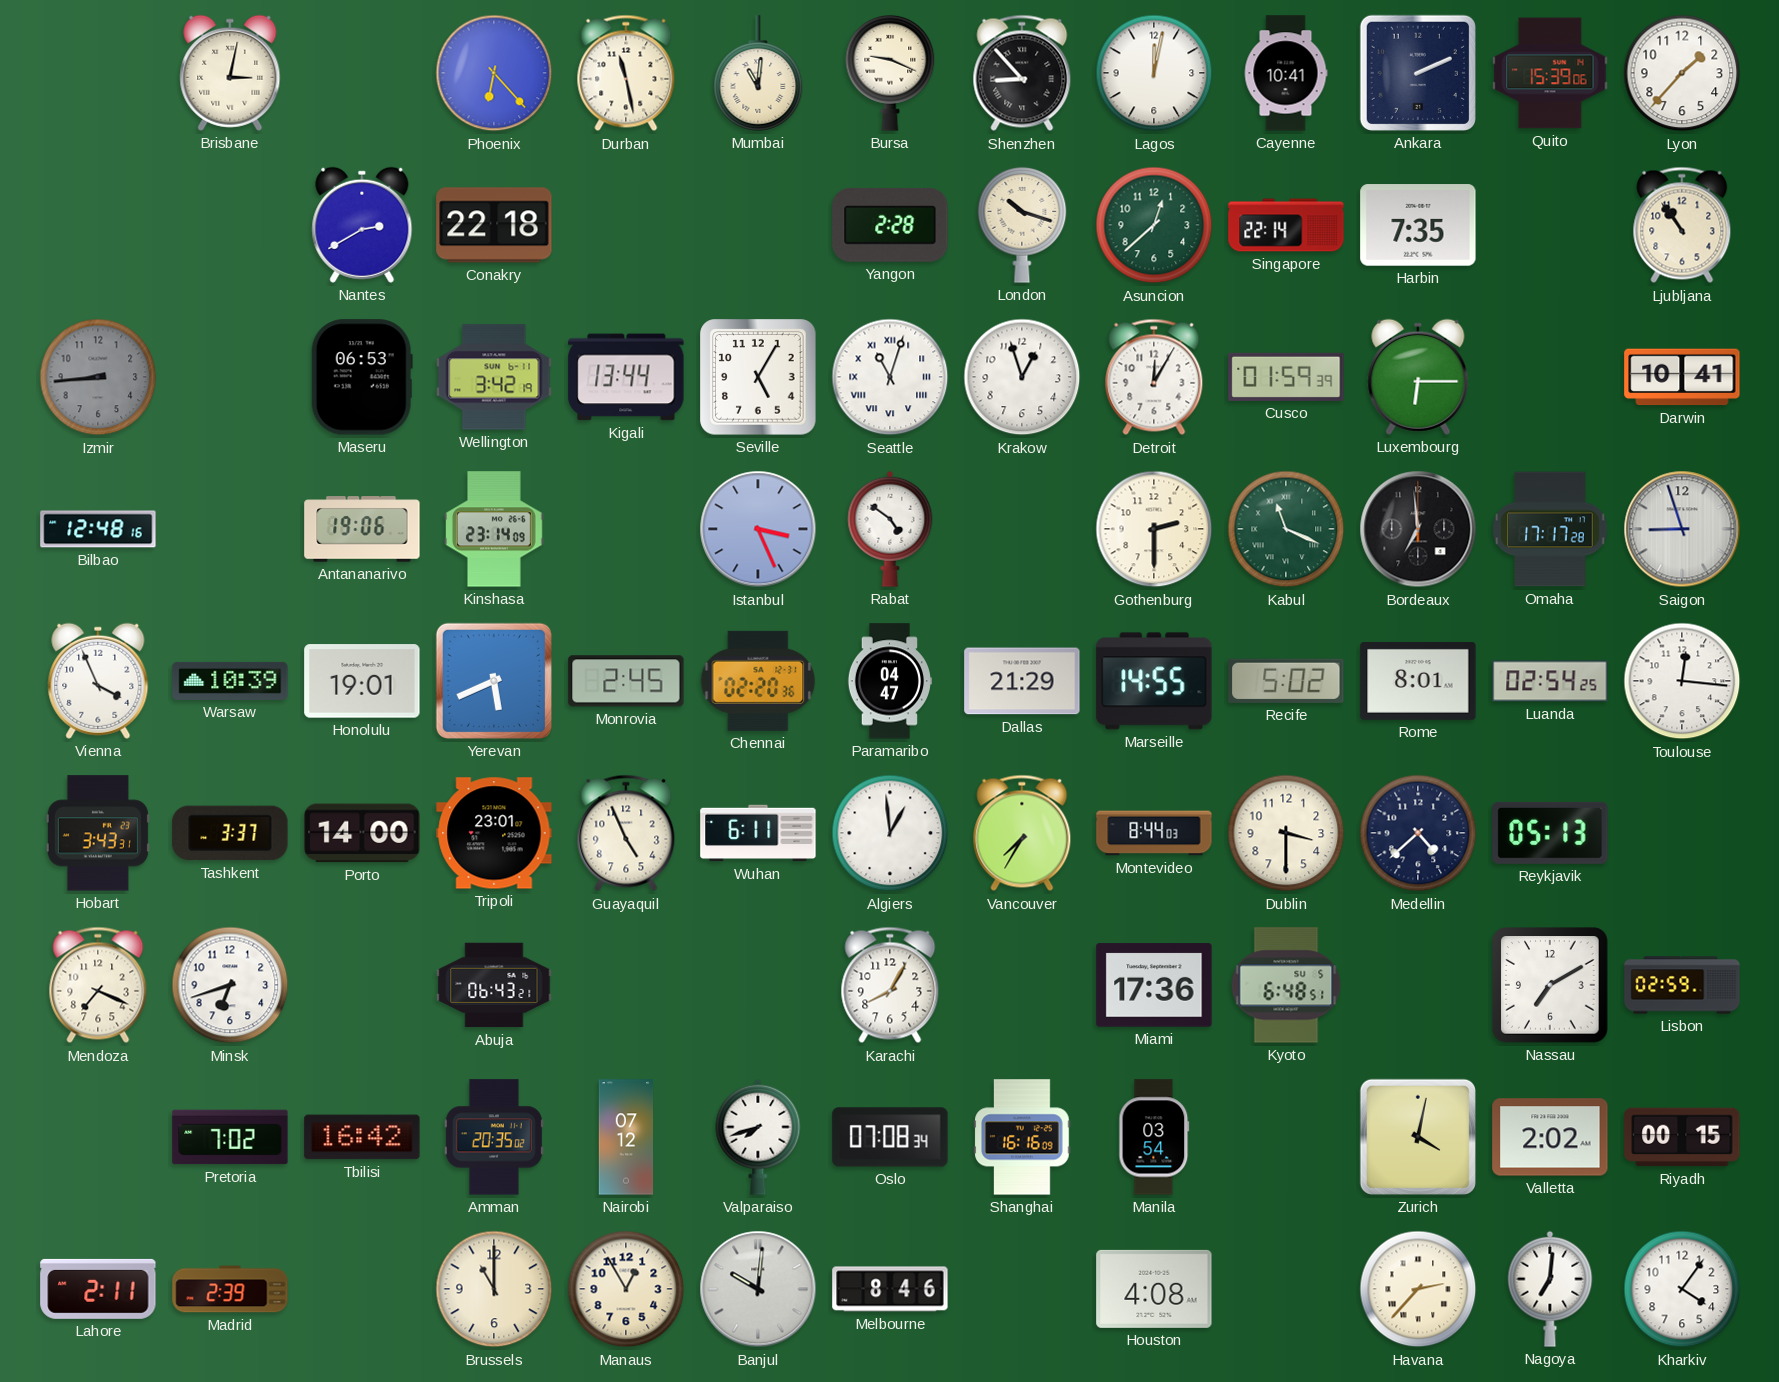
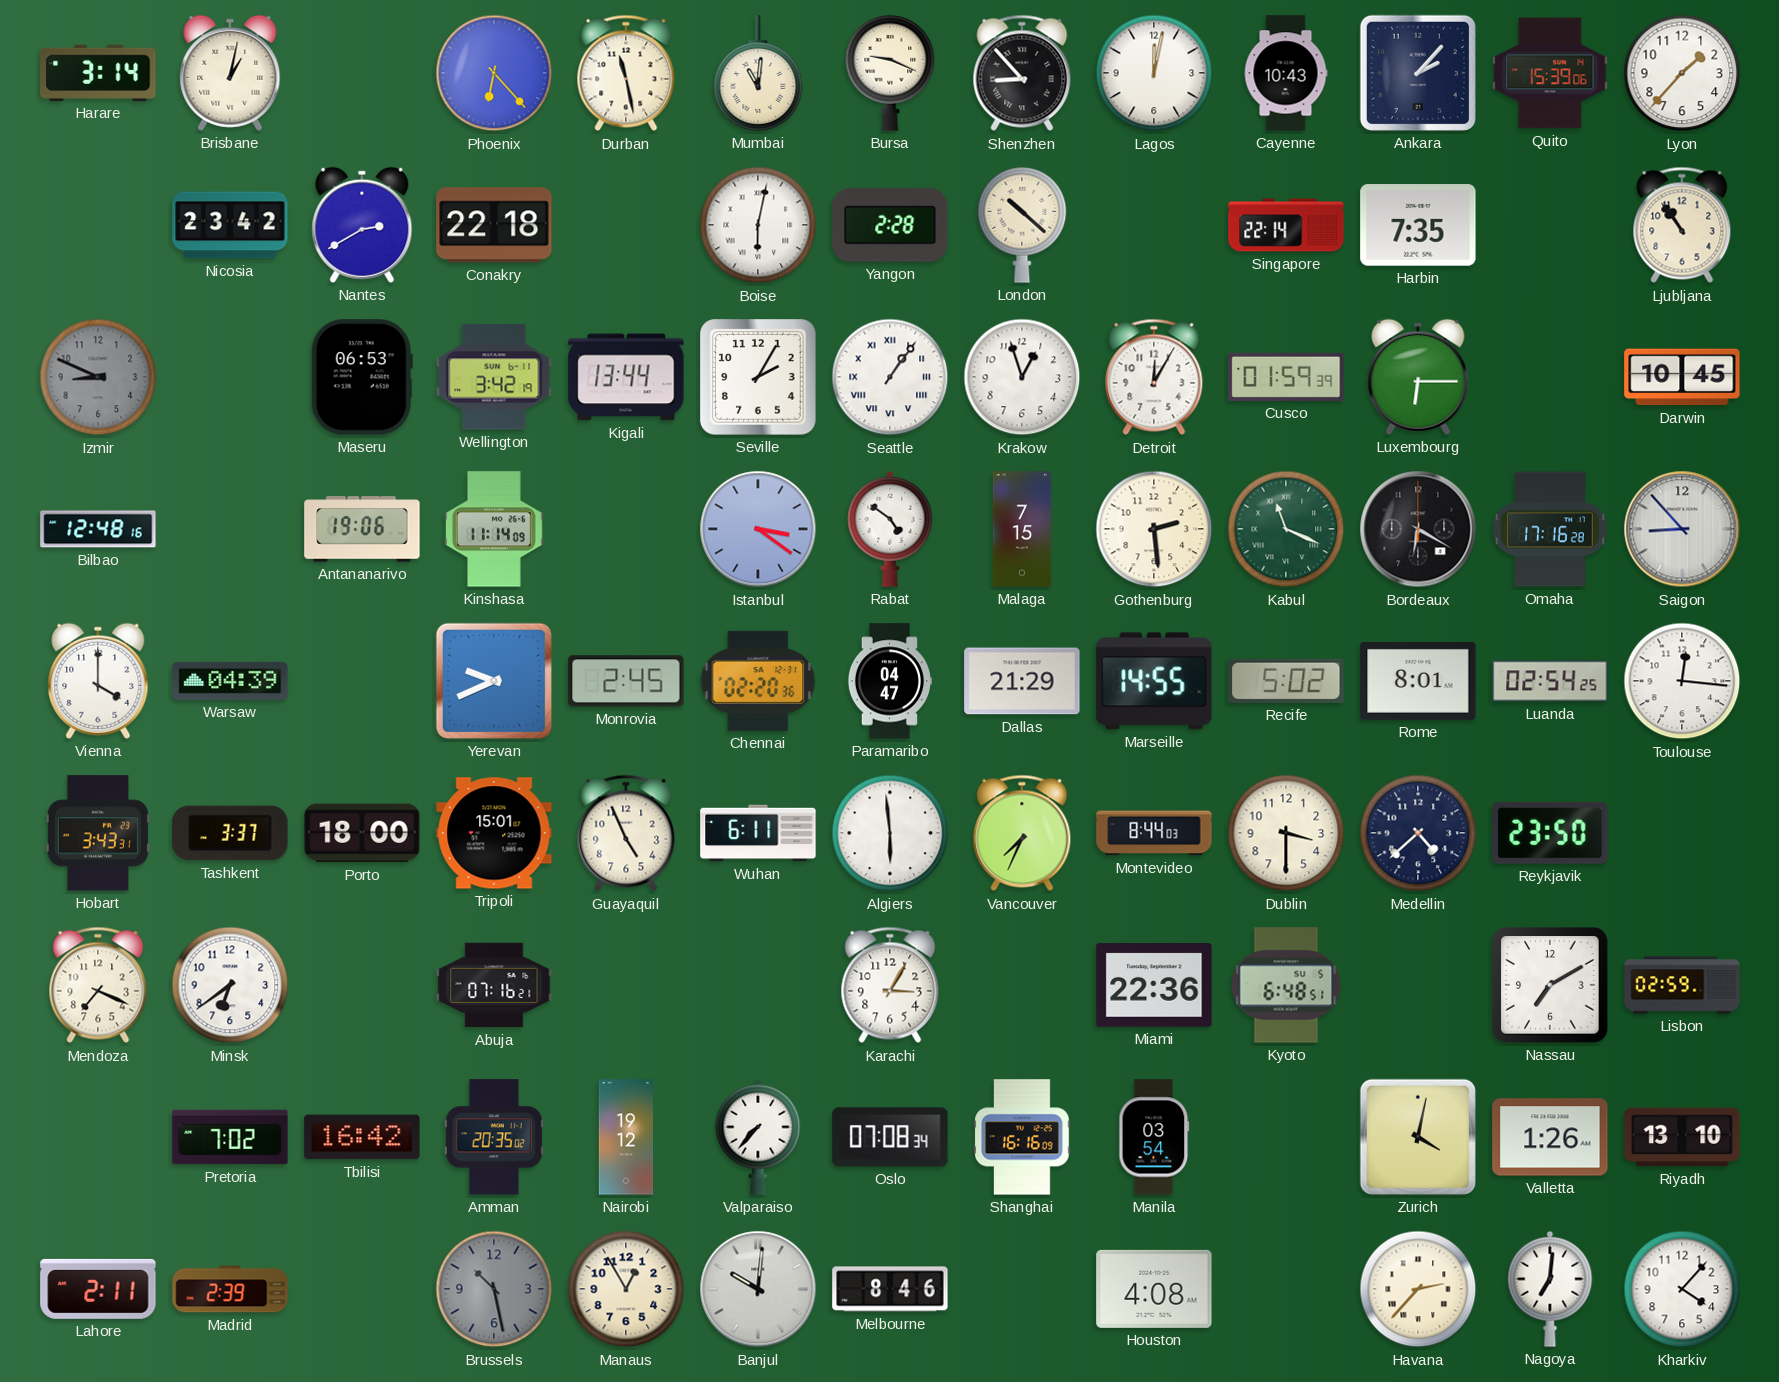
Harare: none -> 3:14 (98, 73)
Brisbane: 3:02 -> 1:02 (230, 73)
Cayenne: 10:41 -> 10:43 (1286, 73)
Ankara: 2:11 -> 2:07 (1418, 73)
Nicosia: none -> 23:42 (230, 225)
Boise: none -> 6:02 (758, 225)
London: 10:18 -> 10:22 (1022, 225)
Asuncion: 12:38 -> none (1154, 225)
Izmir: 8:44 -> 8:49 (98, 377)
Seville: 5:05 -> 2:05 (758, 377)
Seattle: 11:03 -> 1:06 (890, 377)
Darwin: 10:41 -> 10:45 (1682, 377)
Kinshasa: 23:14 -> 11:14 (495, 529)
Istanbul: 3:26 -> 3:21 (758, 529)
Malaga: none -> 7:15 (1022, 529)
Gothenburg: 2:30 -> 2:29 (1154, 529)
Bordeaux: 6:59 -> 6:20 (1418, 529)
Omaha: 17:17 -> 17:16 (1550, 529)
Saigon: 8:57 -> 8:53 (1682, 529)
Vienna: 3:56 -> 4:00 (98, 681)
Warsaw: 10:39 -> 04:39 (230, 681)
Honolulu: 19:01 -> none (362, 681)
Yerevan: 5:41 -> 9:41 (494, 681)
Porto: 14:00 -> 18:00 (362, 833)
Tripoli: 23:01 -> 15:01 (494, 833)
Algiers: 12:59 -> 5:59 (890, 833)
Vancouver: 7:35 -> 7:34 (1022, 833)
Reykjavik: 05:13 -> 23:50 (1550, 833)
Minsk: 6:42 -> 6:39 (230, 985)
Abuja: 06:43 -> 07:16 (494, 985)
Karachi: 8:05 -> 3:05 (890, 985)
Miami: 17:36 -> 22:36 (1154, 985)
Nairobi: 07:12 -> 19:12 (626, 1137)
Valparaiso: 7:42 -> 7:37 (758, 1137)
Valletta: 2:02 -> 1:26 (1550, 1137)
Riyadh: 00:15 -> 13:10 (1682, 1137)
Brussels: 11:00 -> 10:28 (494, 1289)
Brussels dial: cream -> grey (494, 1289)
Kharkiv: 4:06 -> 4:07 (1682, 1289)
